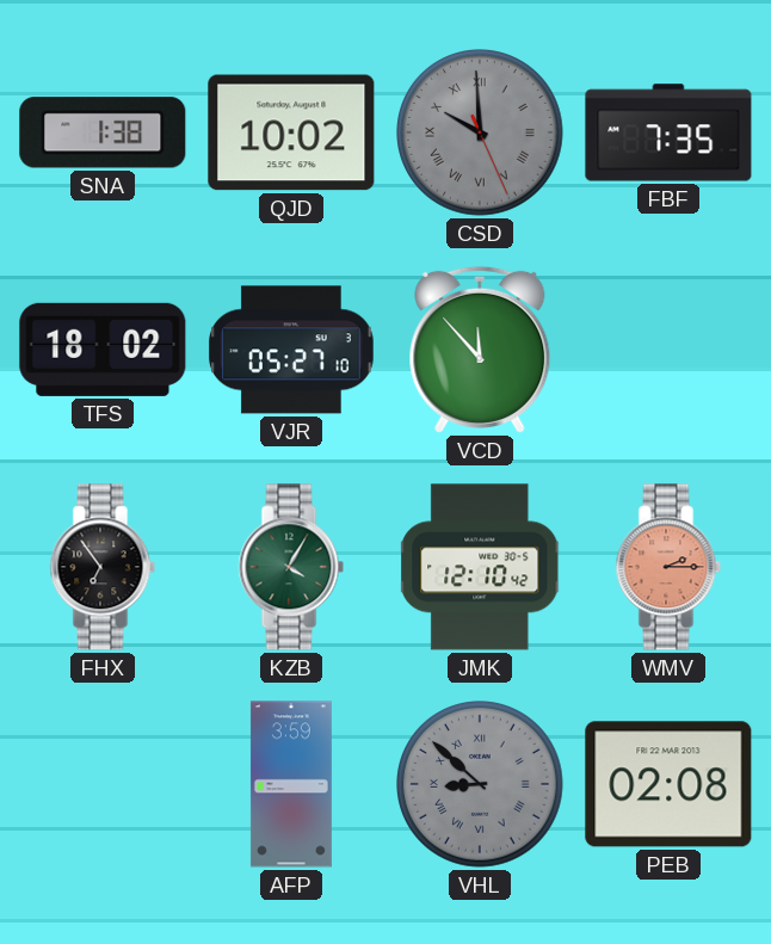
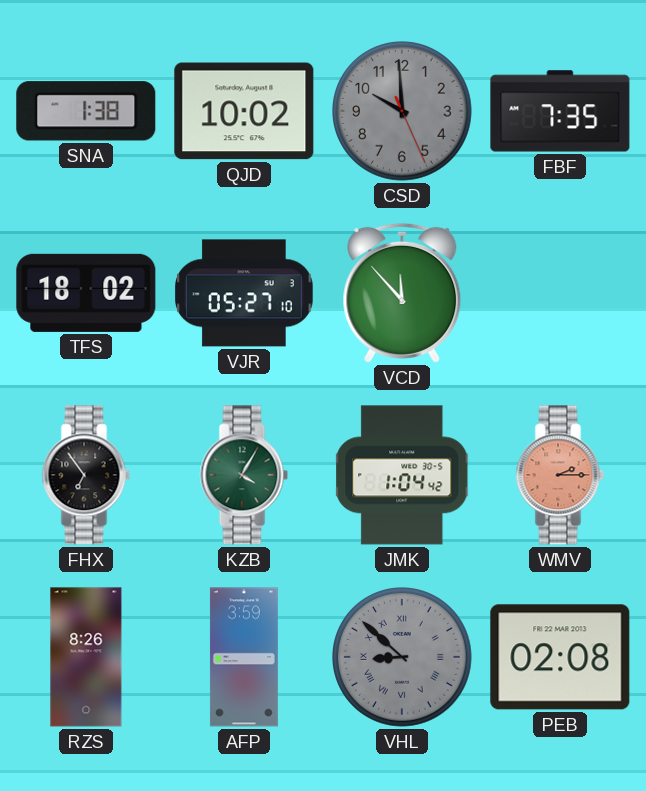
CSD numerals: Roman -> Arabic (403, 112)
JMK: 12:10 -> 1:04 (403, 475)
RZS: none -> 8:26 (86, 657)
